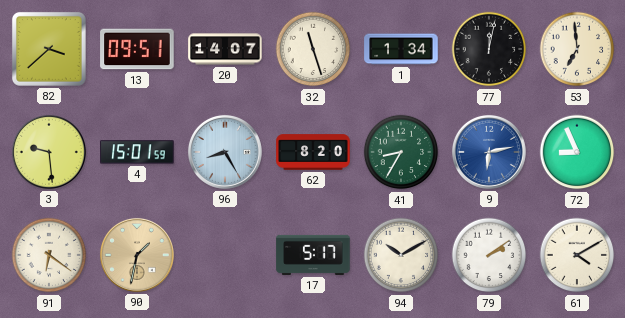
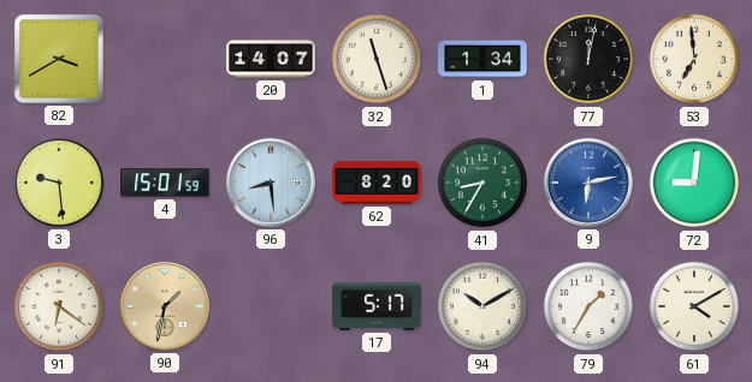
82: 3:38 -> 3:40 (59, 59)
13: 09:51 -> none (137, 49)
96: 8:25 -> 8:29 (271, 183)
72: 8:56 -> 9:01 (694, 183)
79: 2:09 -> 1:35 (588, 306)
